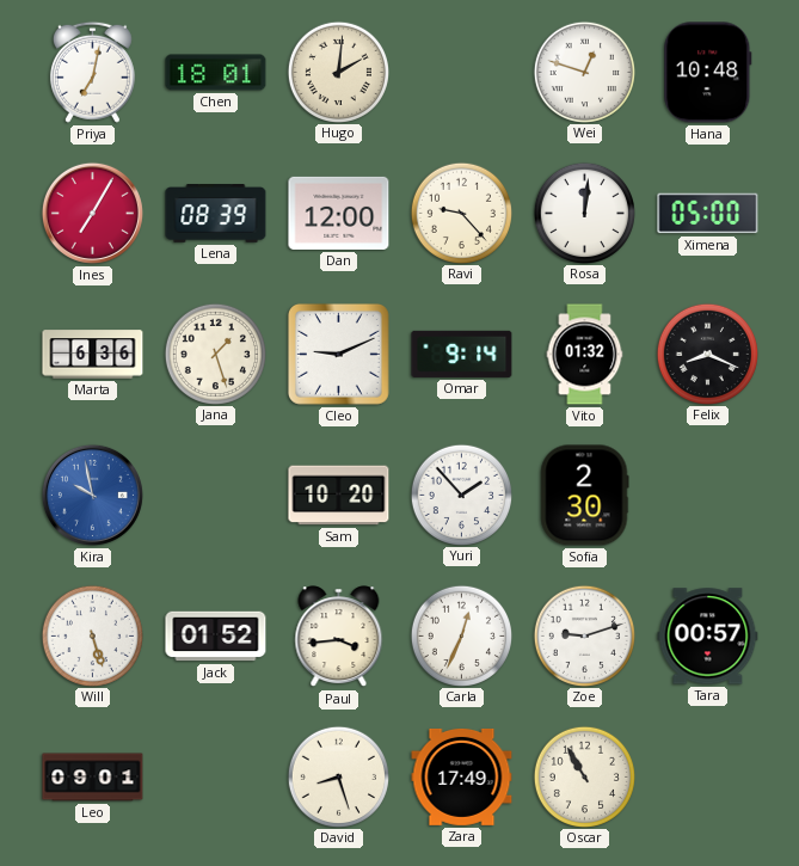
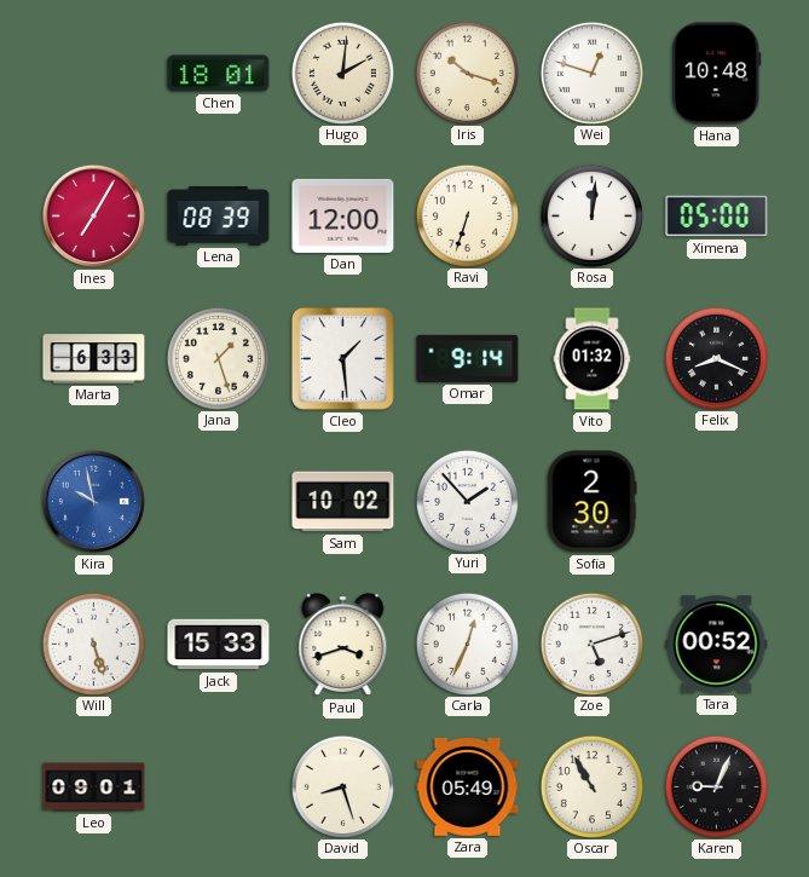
Priya: 7:02 -> none (92, 72)
Iris: none -> 10:18 (467, 73)
Ravi: 9:23 -> 6:33 (467, 215)
Marta: 6:36 -> 6:33 (94, 359)
Cleo: 9:11 -> 1:29 (343, 359)
Sam: 10:20 -> 10:02 (343, 502)
Jack: 01:52 -> 15:33 (219, 645)
Paul: 3:44 -> 3:42 (343, 645)
Zoe: 9:12 -> 5:12 (591, 644)
Tara: 00:57 -> 00:52 (717, 645)
Zara: 17:49 -> 05:49 (468, 786)
Karen: none -> 9:04 (716, 786)
